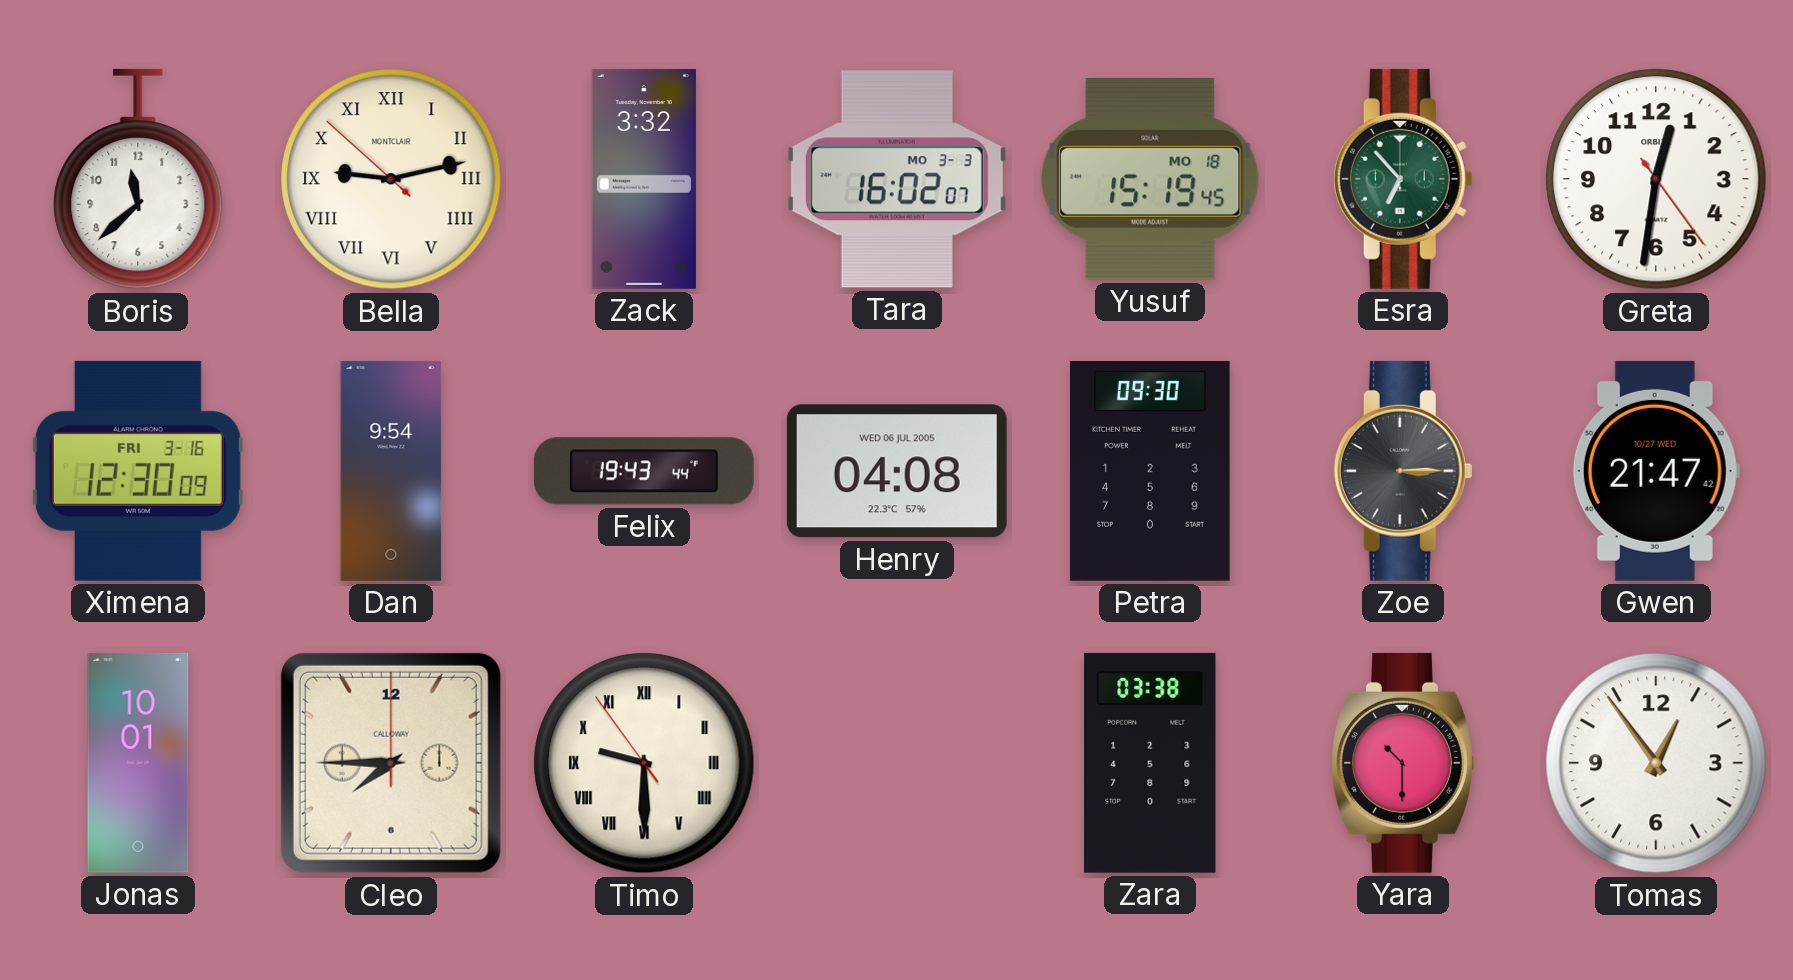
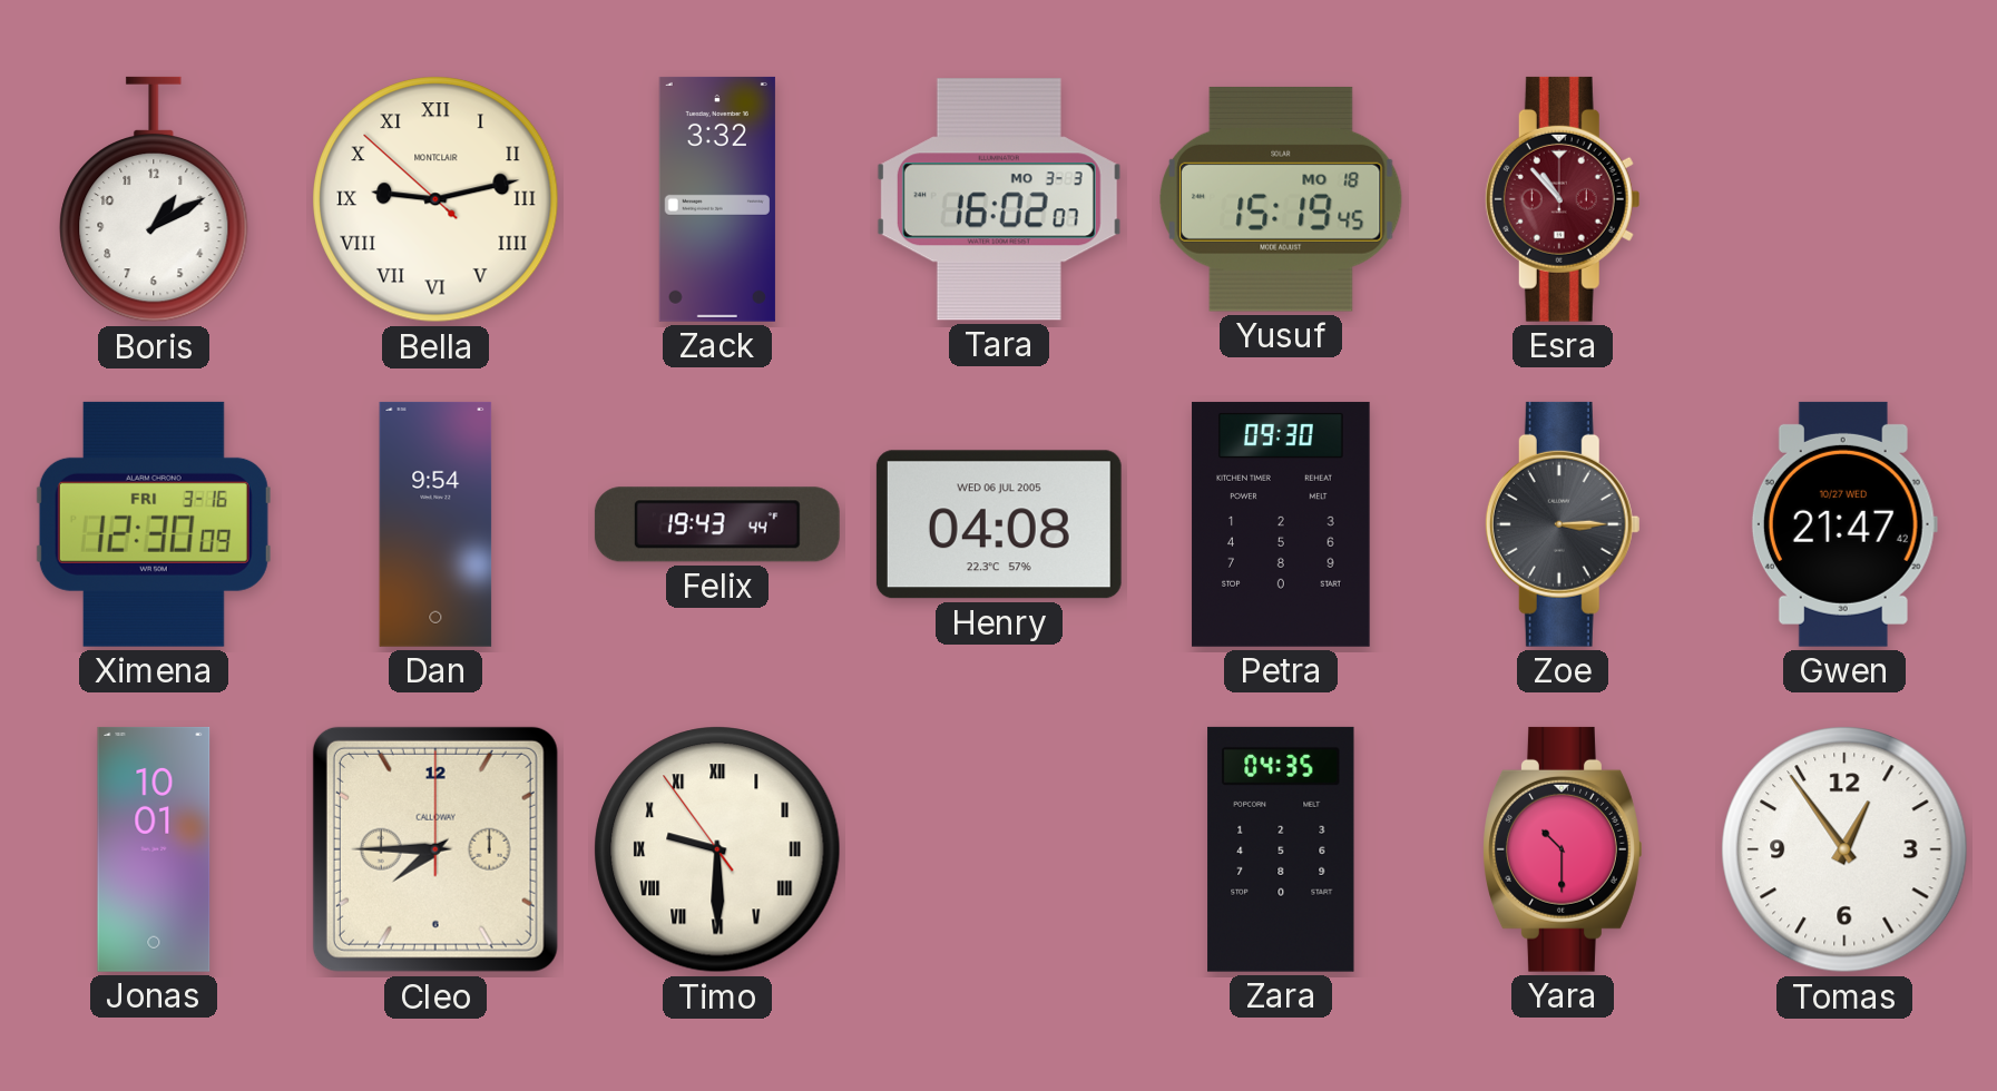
Boris: 11:38 -> 1:10 (154, 199)
Esra: 6:53 -> 10:53 (1563, 199)
Esra dial: green -> burgundy (1563, 199)
Greta: 12:31 -> none (1656, 179)
Zara: 03:38 -> 04:35 (1281, 849)
